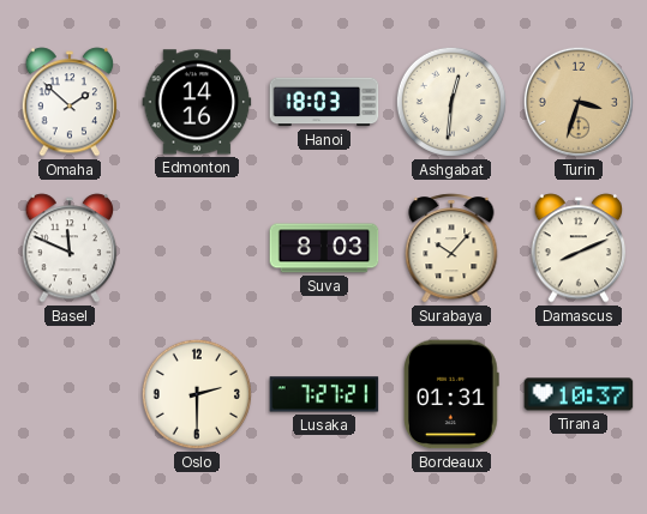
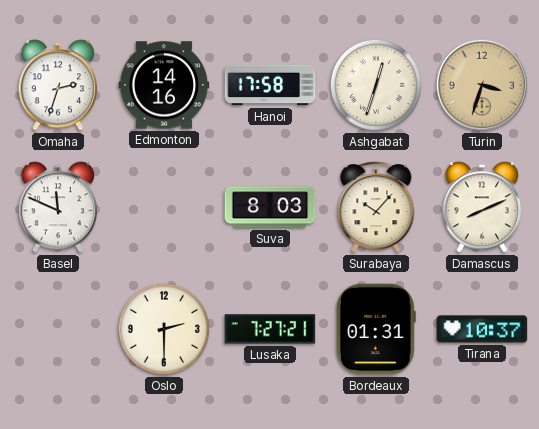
Omaha: 1:52 -> 2:33 (58, 85)
Hanoi: 18:03 -> 17:58 (270, 85)
Ashgabat: 12:31 -> 12:33 (376, 85)
